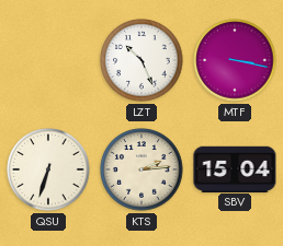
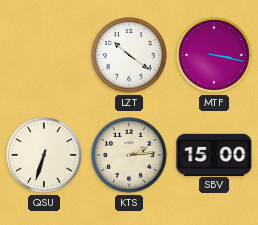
LZT: 10:26 -> 10:21 (129, 55)
SBV: 15:04 -> 15:00 (214, 154)
